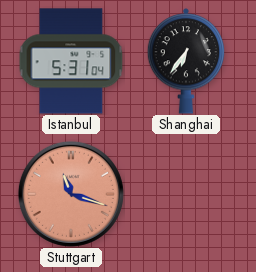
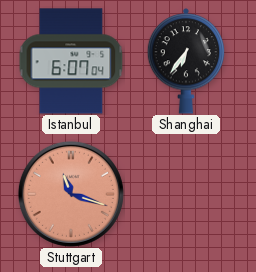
Istanbul: 5:31 -> 6:07 (71, 61)
